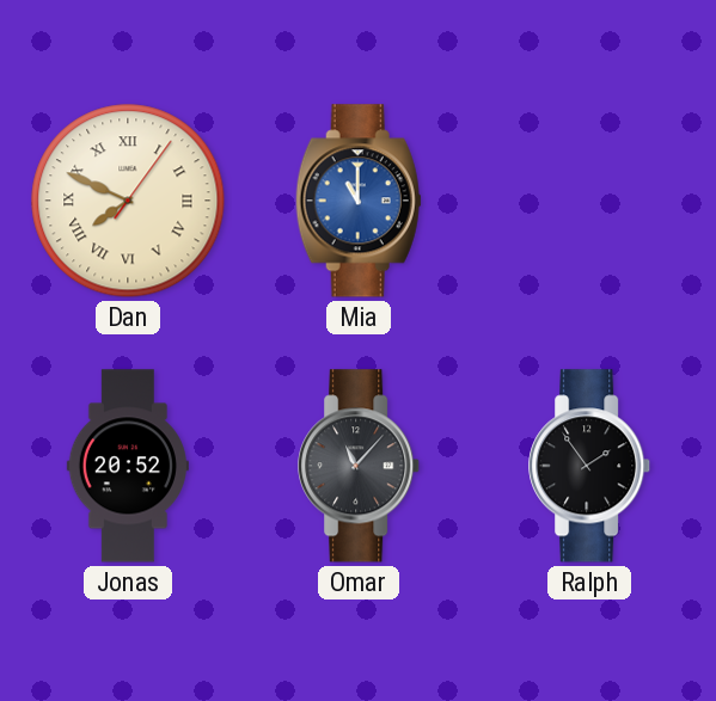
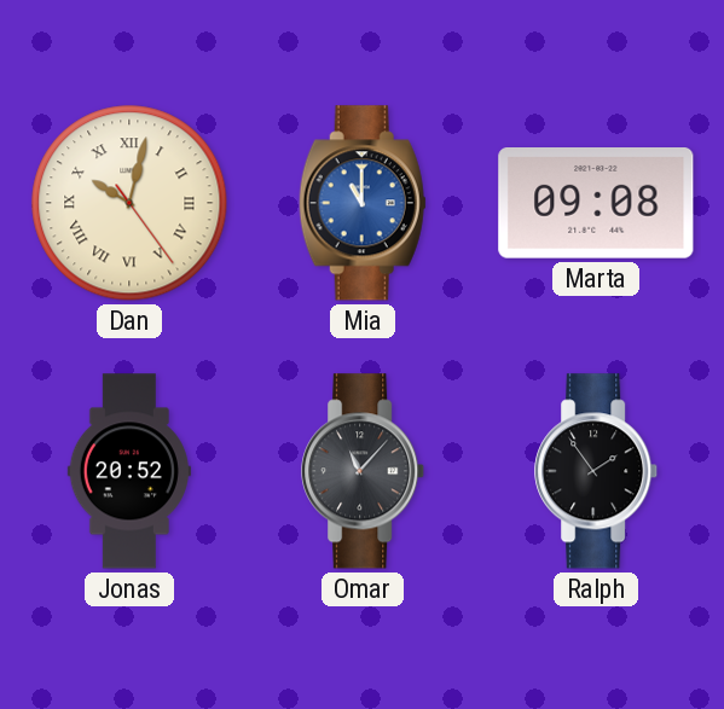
Dan: 7:49 -> 10:02 (129, 203)
Marta: none -> 09:08 (596, 204)
